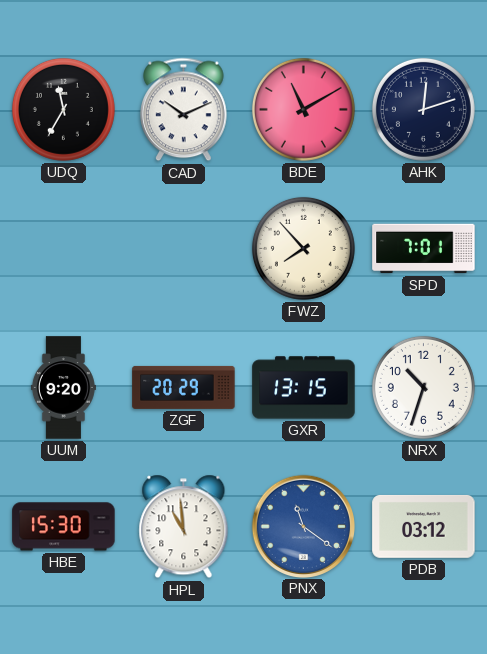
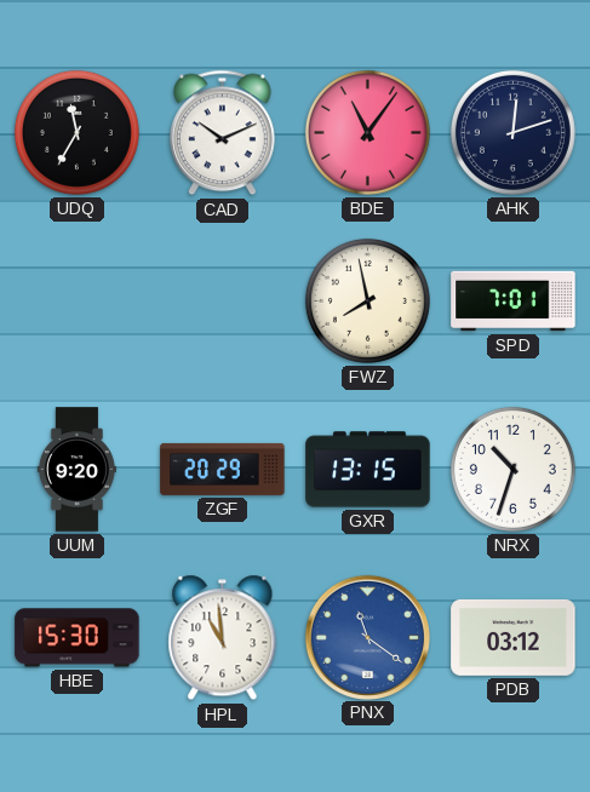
BDE: 11:10 -> 11:06 (367, 132)
FWZ: 7:53 -> 7:58 (367, 300)
